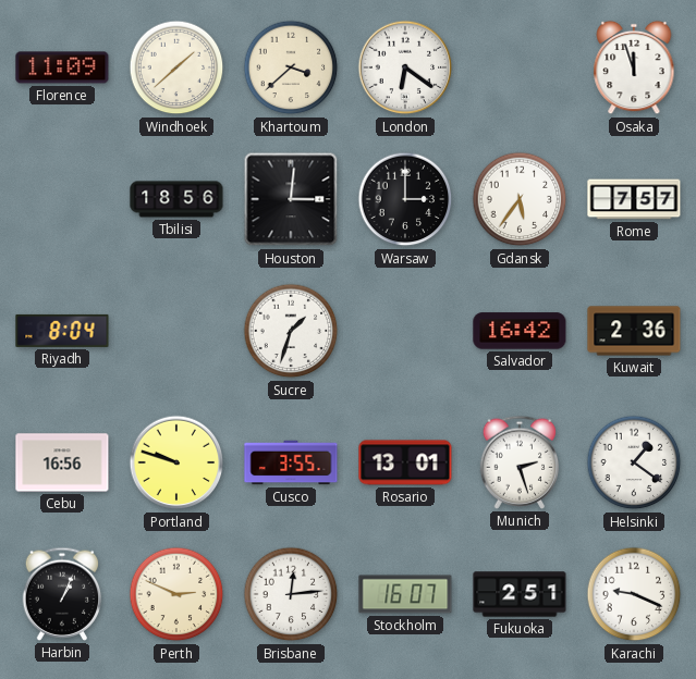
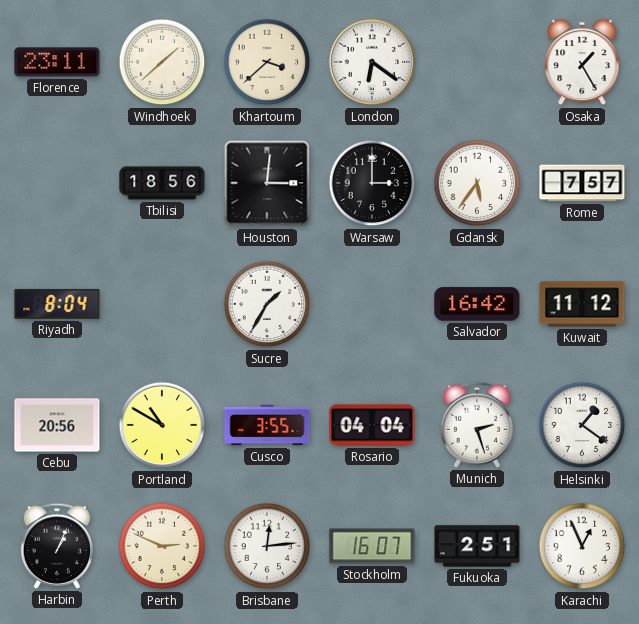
Florence: 11:09 -> 23:11 (57, 62)
Osaka: 11:57 -> 1:25 (582, 62)
Sucre: 1:33 -> 1:35 (267, 304)
Kuwait: 2:36 -> 11:12 (582, 304)
Cebu: 16:56 -> 20:56 (57, 425)
Portland: 9:48 -> 10:50 (162, 425)
Rosario: 13:01 -> 04:04 (372, 425)
Karachi: 9:19 -> 12:56 (582, 546)
